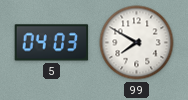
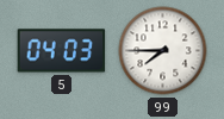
99: 7:50 -> 7:45 (163, 51)
